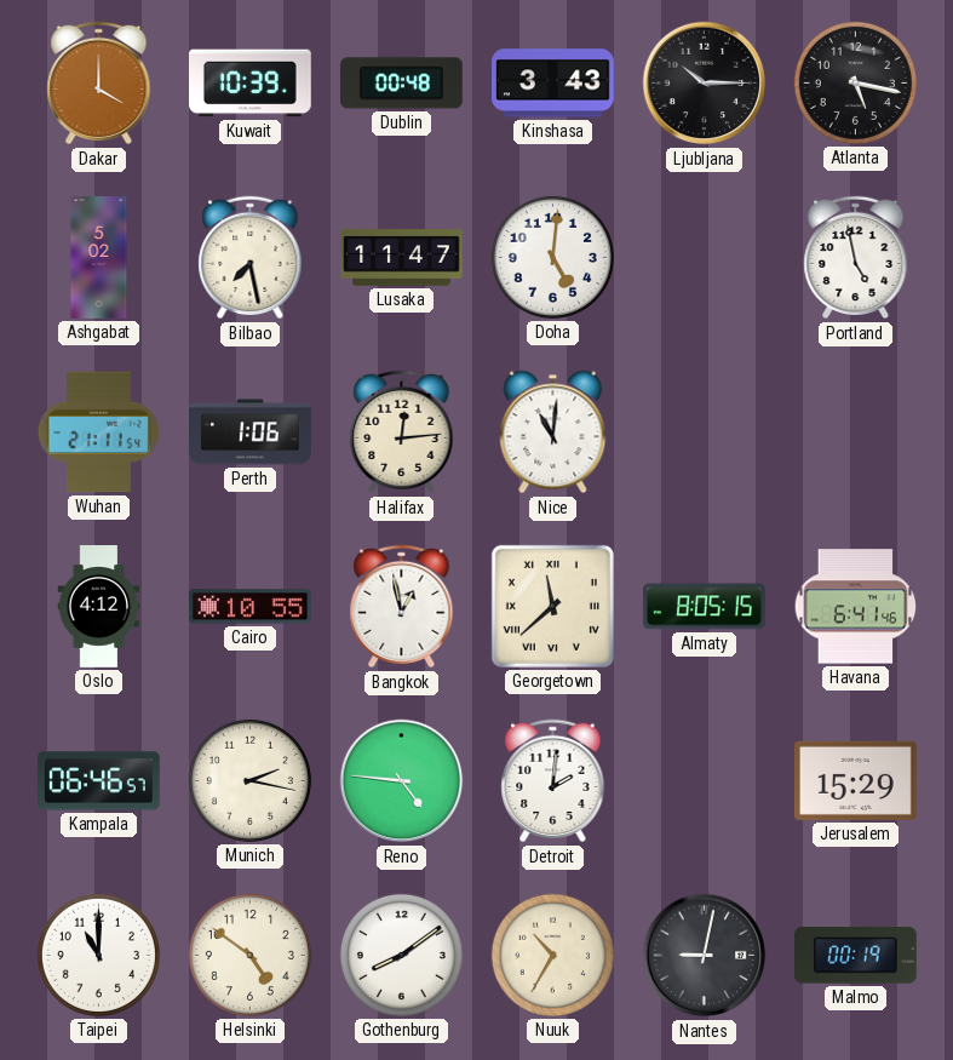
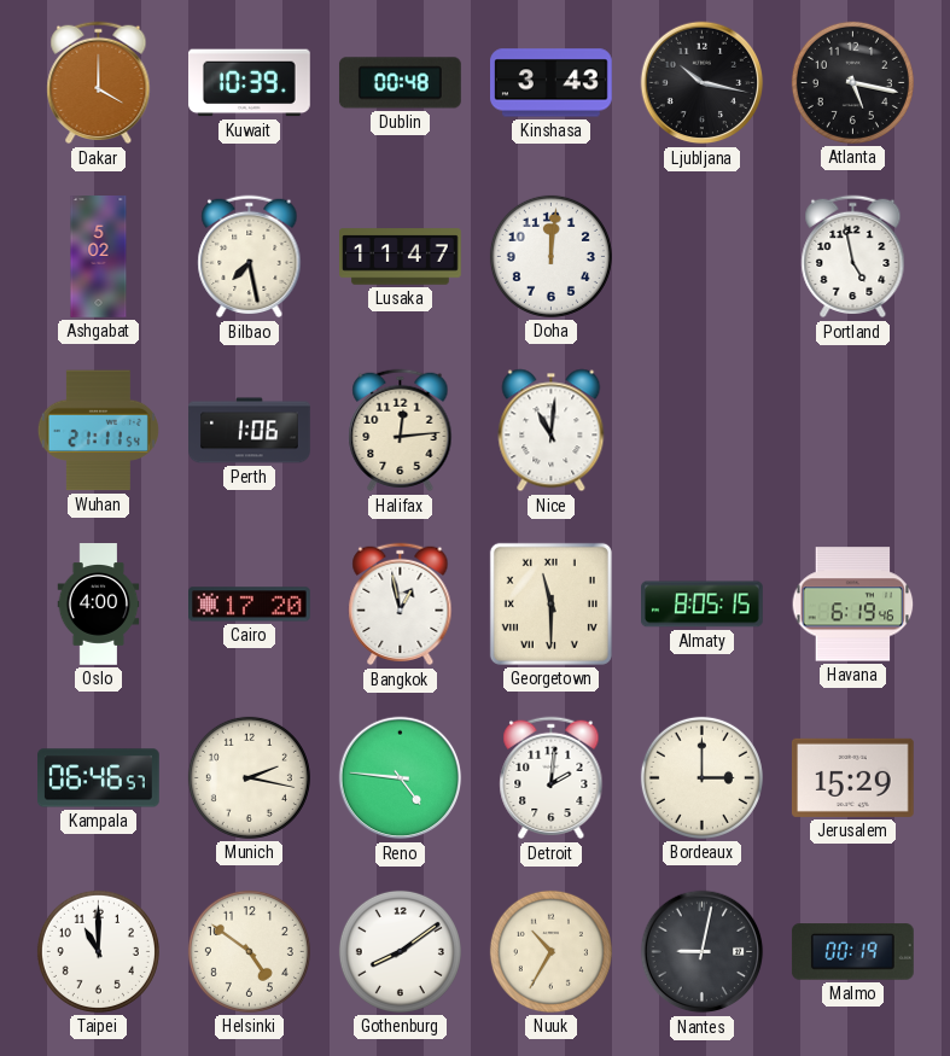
Ljubljana: 10:15 -> 10:17 (703, 83)
Doha: 5:01 -> 12:01 (550, 256)
Oslo: 4:12 -> 4:00 (99, 605)
Cairo: 10:55 -> 17:20 (250, 605)
Georgetown: 11:38 -> 11:30 (550, 603)
Havana: 6:41 -> 6:19 (853, 605)
Bordeaux: none -> 3:00 (701, 777)
